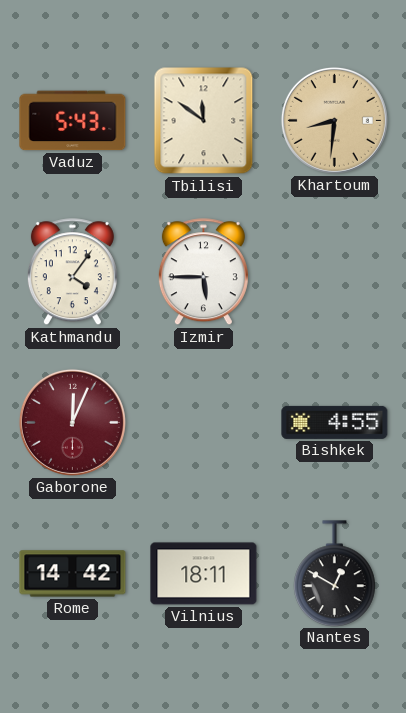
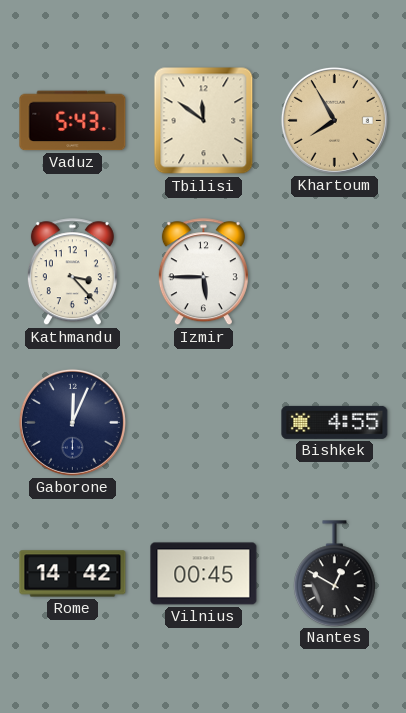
Khartoum: 8:31 -> 7:55 (334, 120)
Kathmandu: 4:06 -> 3:23 (72, 272)
Gaborone dial: burgundy -> navy (72, 422)
Vilnius: 18:11 -> 00:45 (204, 574)
